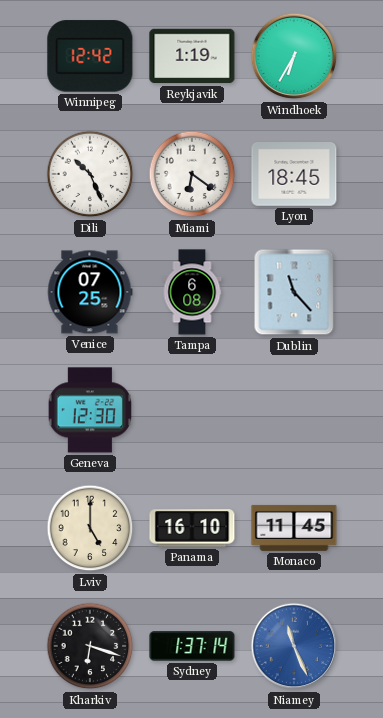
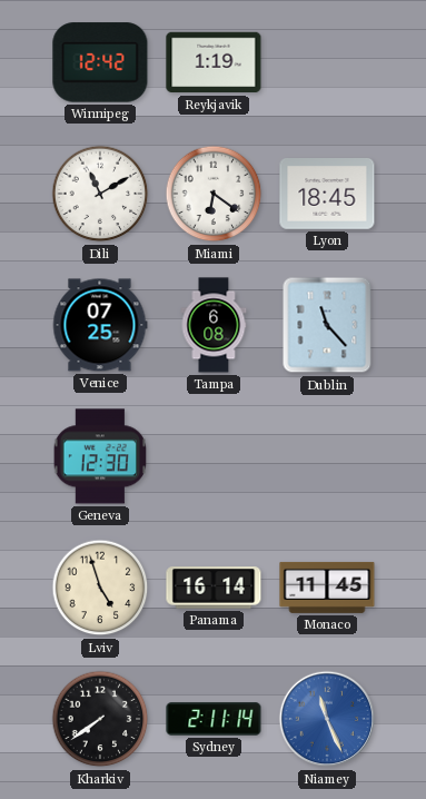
Windhoek: 6:35 -> none (294, 56)
Dili: 10:26 -> 11:10 (100, 194)
Lviv: 5:00 -> 4:57 (100, 588)
Panama: 16:10 -> 16:14 (214, 588)
Kharkiv: 6:18 -> 7:39 (100, 719)
Sydney: 1:37 -> 2:11 (214, 719)
